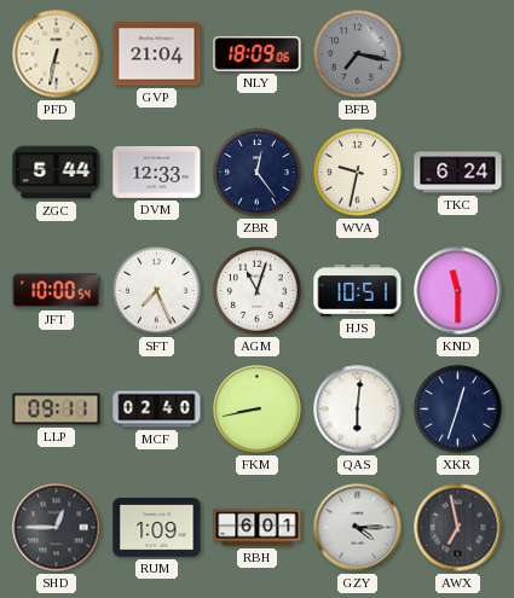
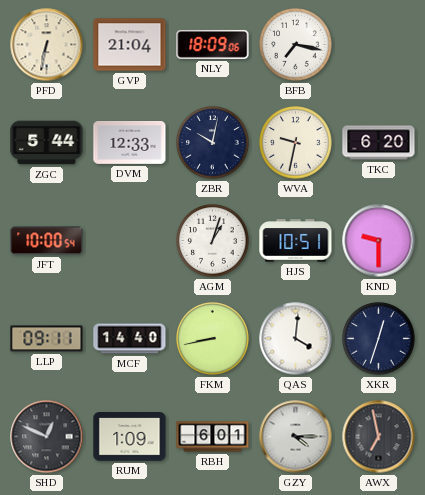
BFB dial: grey -> white (296, 45)
ZBR: 12:24 -> 10:02 (213, 143)
TKC: 6:24 -> 6:20 (379, 143)
SFT: 7:26 -> none (157, 291)
AGM: 11:03 -> 1:03 (213, 241)
KND: 11:30 -> 9:30 (379, 241)
MCF: 02:40 -> 14:40 (130, 339)
QAS: 6:01 -> 4:01 (296, 339)
SHD: 12:45 -> 12:49 (47, 437)
